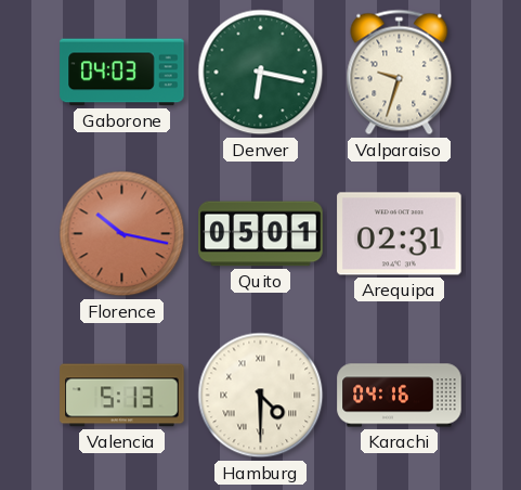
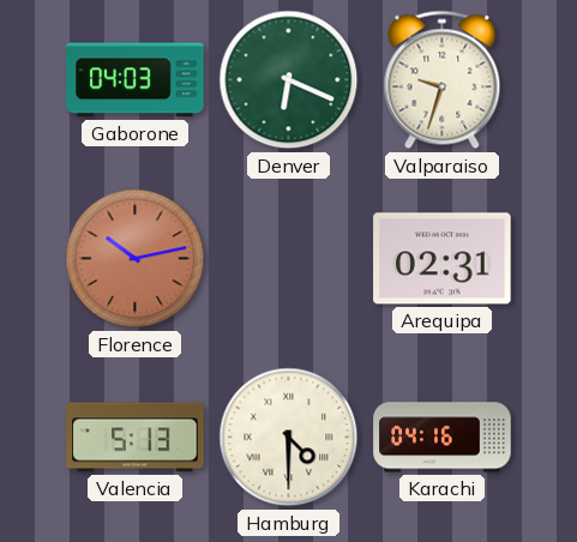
Denver: 6:17 -> 6:19 (289, 80)
Florence: 10:17 -> 10:13 (136, 259)
Quito: 05:01 -> none (261, 234)
